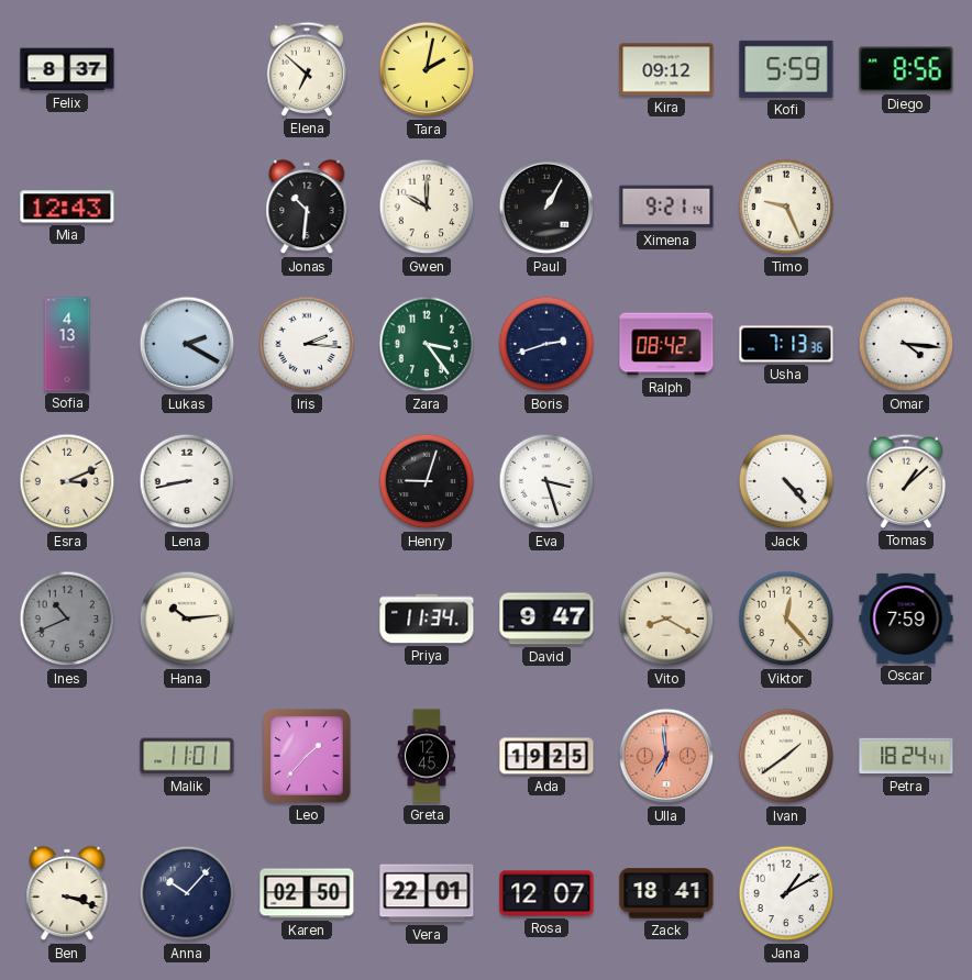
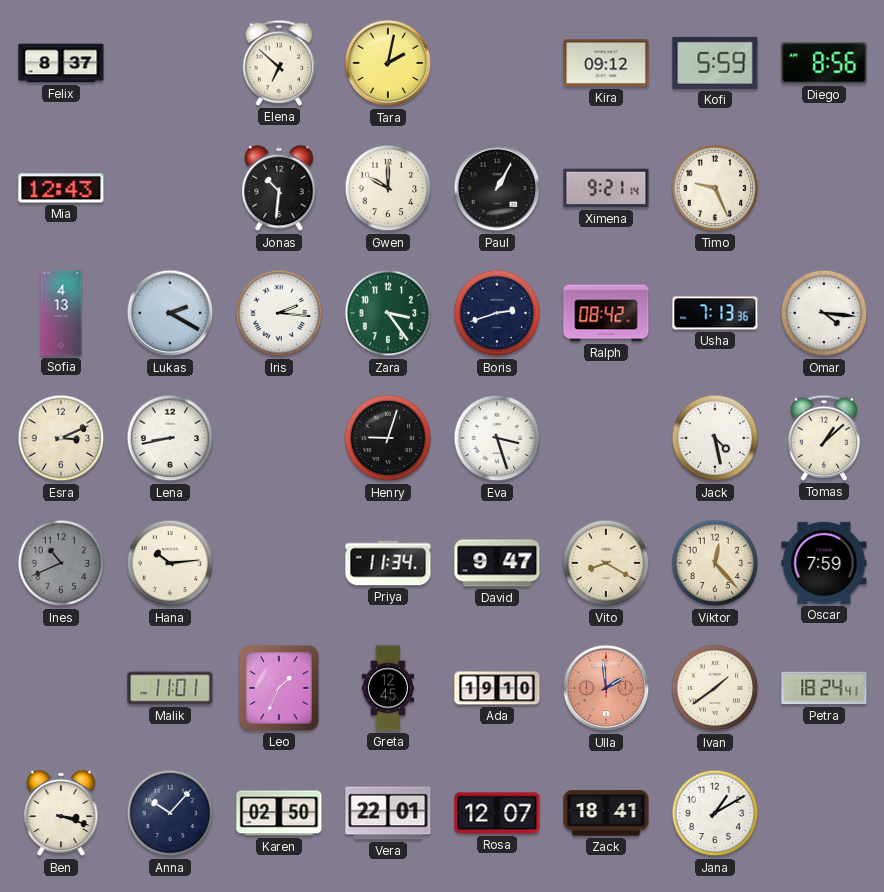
Jack: 4:23 -> 4:28 (715, 438)
Leo: 1:37 -> 1:34 (279, 688)
Ada: 19:25 -> 19:10 (497, 688)
Ulla: 6:59 -> 1:59 (606, 688)
